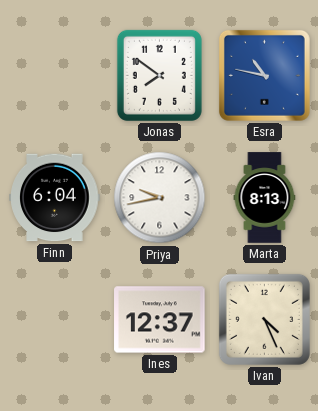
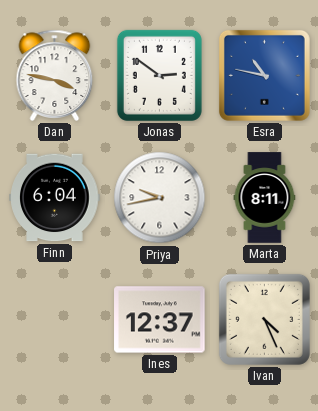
Dan: none -> 3:47 (55, 75)
Jonas: 7:51 -> 2:51 (159, 75)
Marta: 8:13 -> 8:11 (265, 198)
